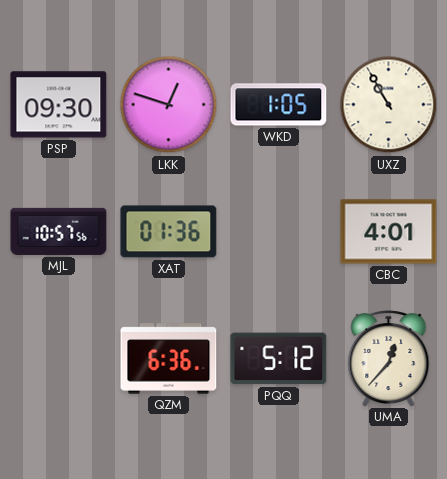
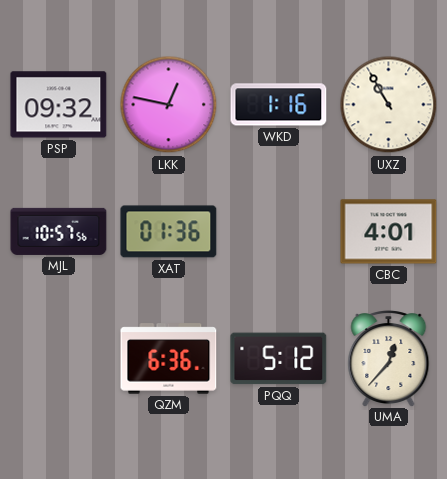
PSP: 09:30 -> 09:32 (59, 105)
LKK: 12:48 -> 12:47 (169, 105)
WKD: 1:05 -> 1:16 (279, 105)
